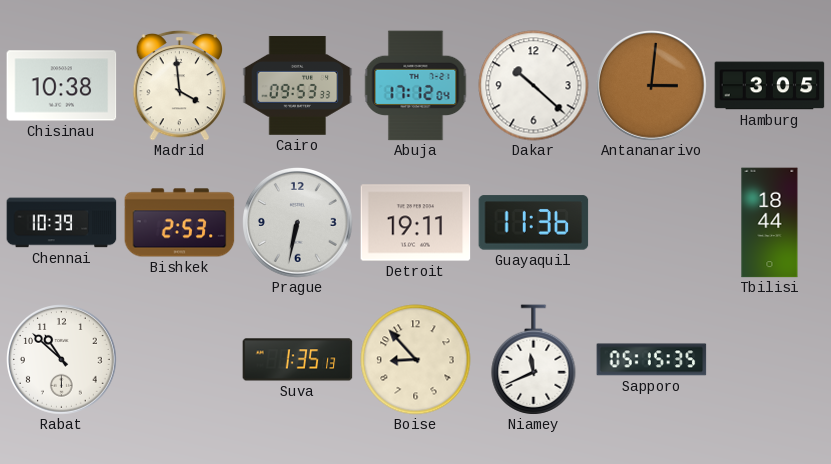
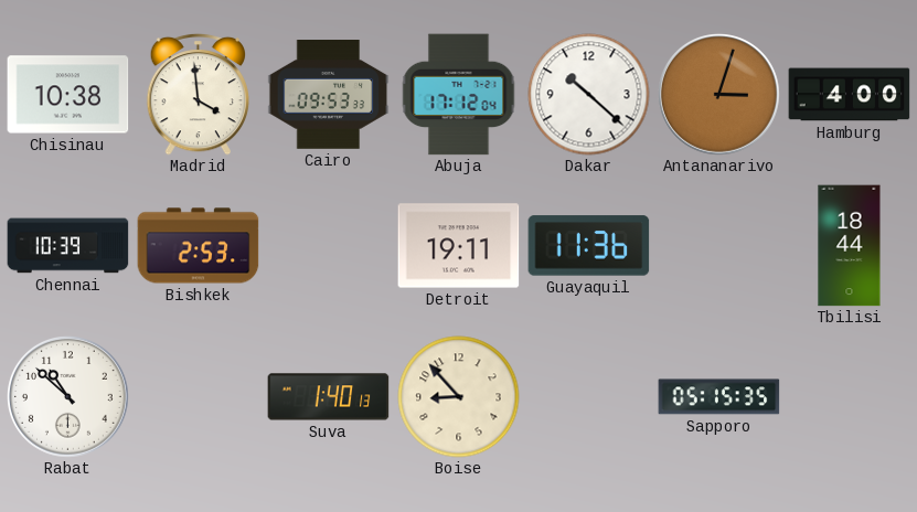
Antananarivo: 3:01 -> 3:03 (719, 95)
Hamburg: 3:05 -> 4:00 (850, 95)
Prague: 6:32 -> none (298, 223)
Suva: 1:35 -> 1:40 (329, 397)
Niamey: 11:41 -> none (534, 360)
